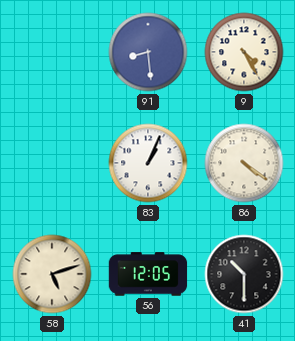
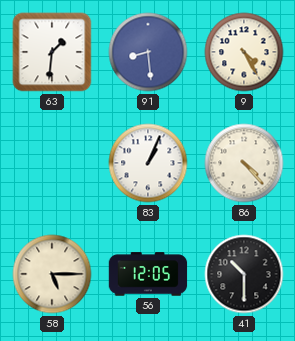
63: none -> 1:31 (52, 52)
86: 4:21 -> 4:23 (244, 163)
58: 5:12 -> 5:15 (52, 274)
